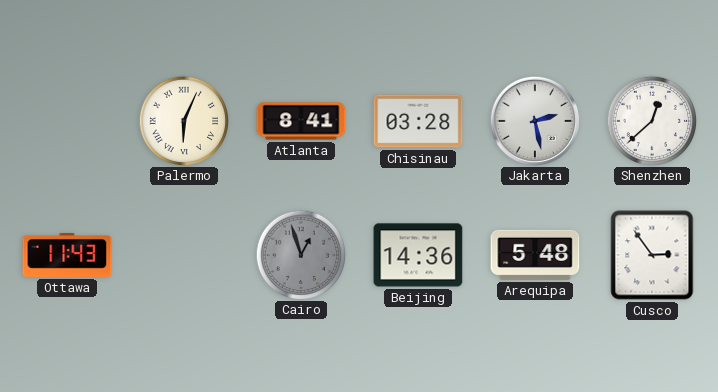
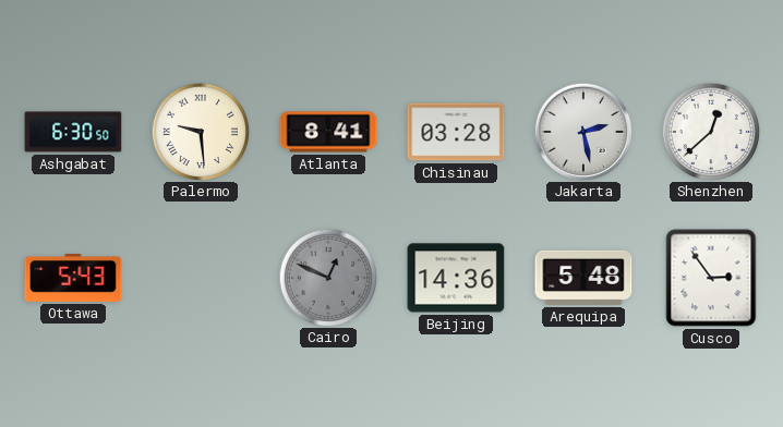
Ashgabat: none -> 6:30 (73, 132)
Palermo: 6:04 -> 9:29 (200, 131)
Ottawa: 11:43 -> 5:43 (73, 278)
Cairo: 12:57 -> 12:49 (327, 277)
